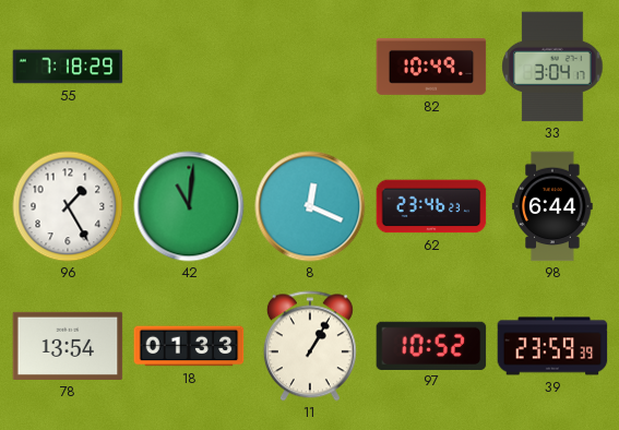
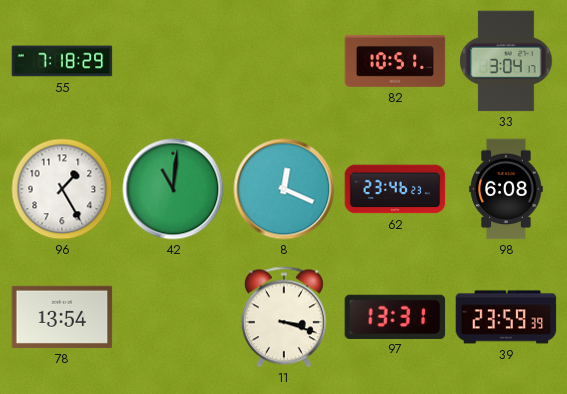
82: 10:49 -> 10:51 (395, 61)
98: 6:44 -> 6:08 (506, 189)
18: 01:33 -> none (189, 346)
11: 1:05 -> 3:18 (284, 317)
97: 10:52 -> 13:31 (395, 316)
